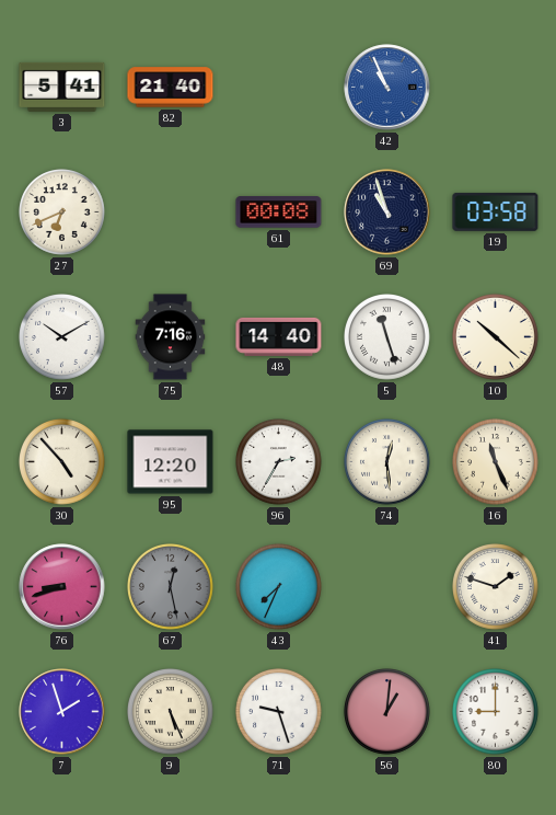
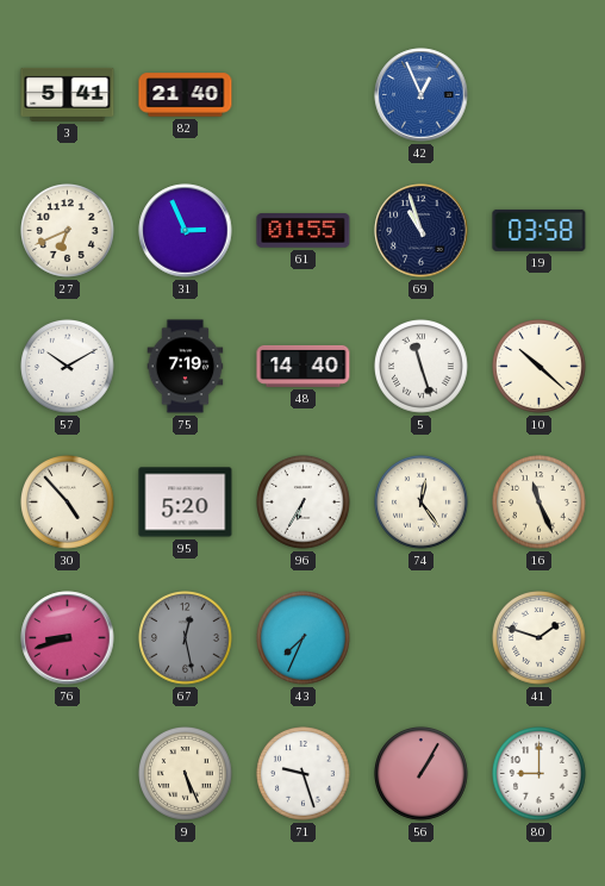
42: 10:56 -> 12:56 (422, 95)
31: none -> 2:56 (186, 231)
61: 00:08 -> 01:55 (304, 231)
75: 7:16 -> 7:19 (186, 367)
95: 12:20 -> 5:20 (186, 503)
96: 2:35 -> 6:35 (304, 503)
74: 12:29 -> 12:24 (422, 503)
7: 1:57 -> none (62, 712)
56: 1:01 -> 1:05 (422, 774)
